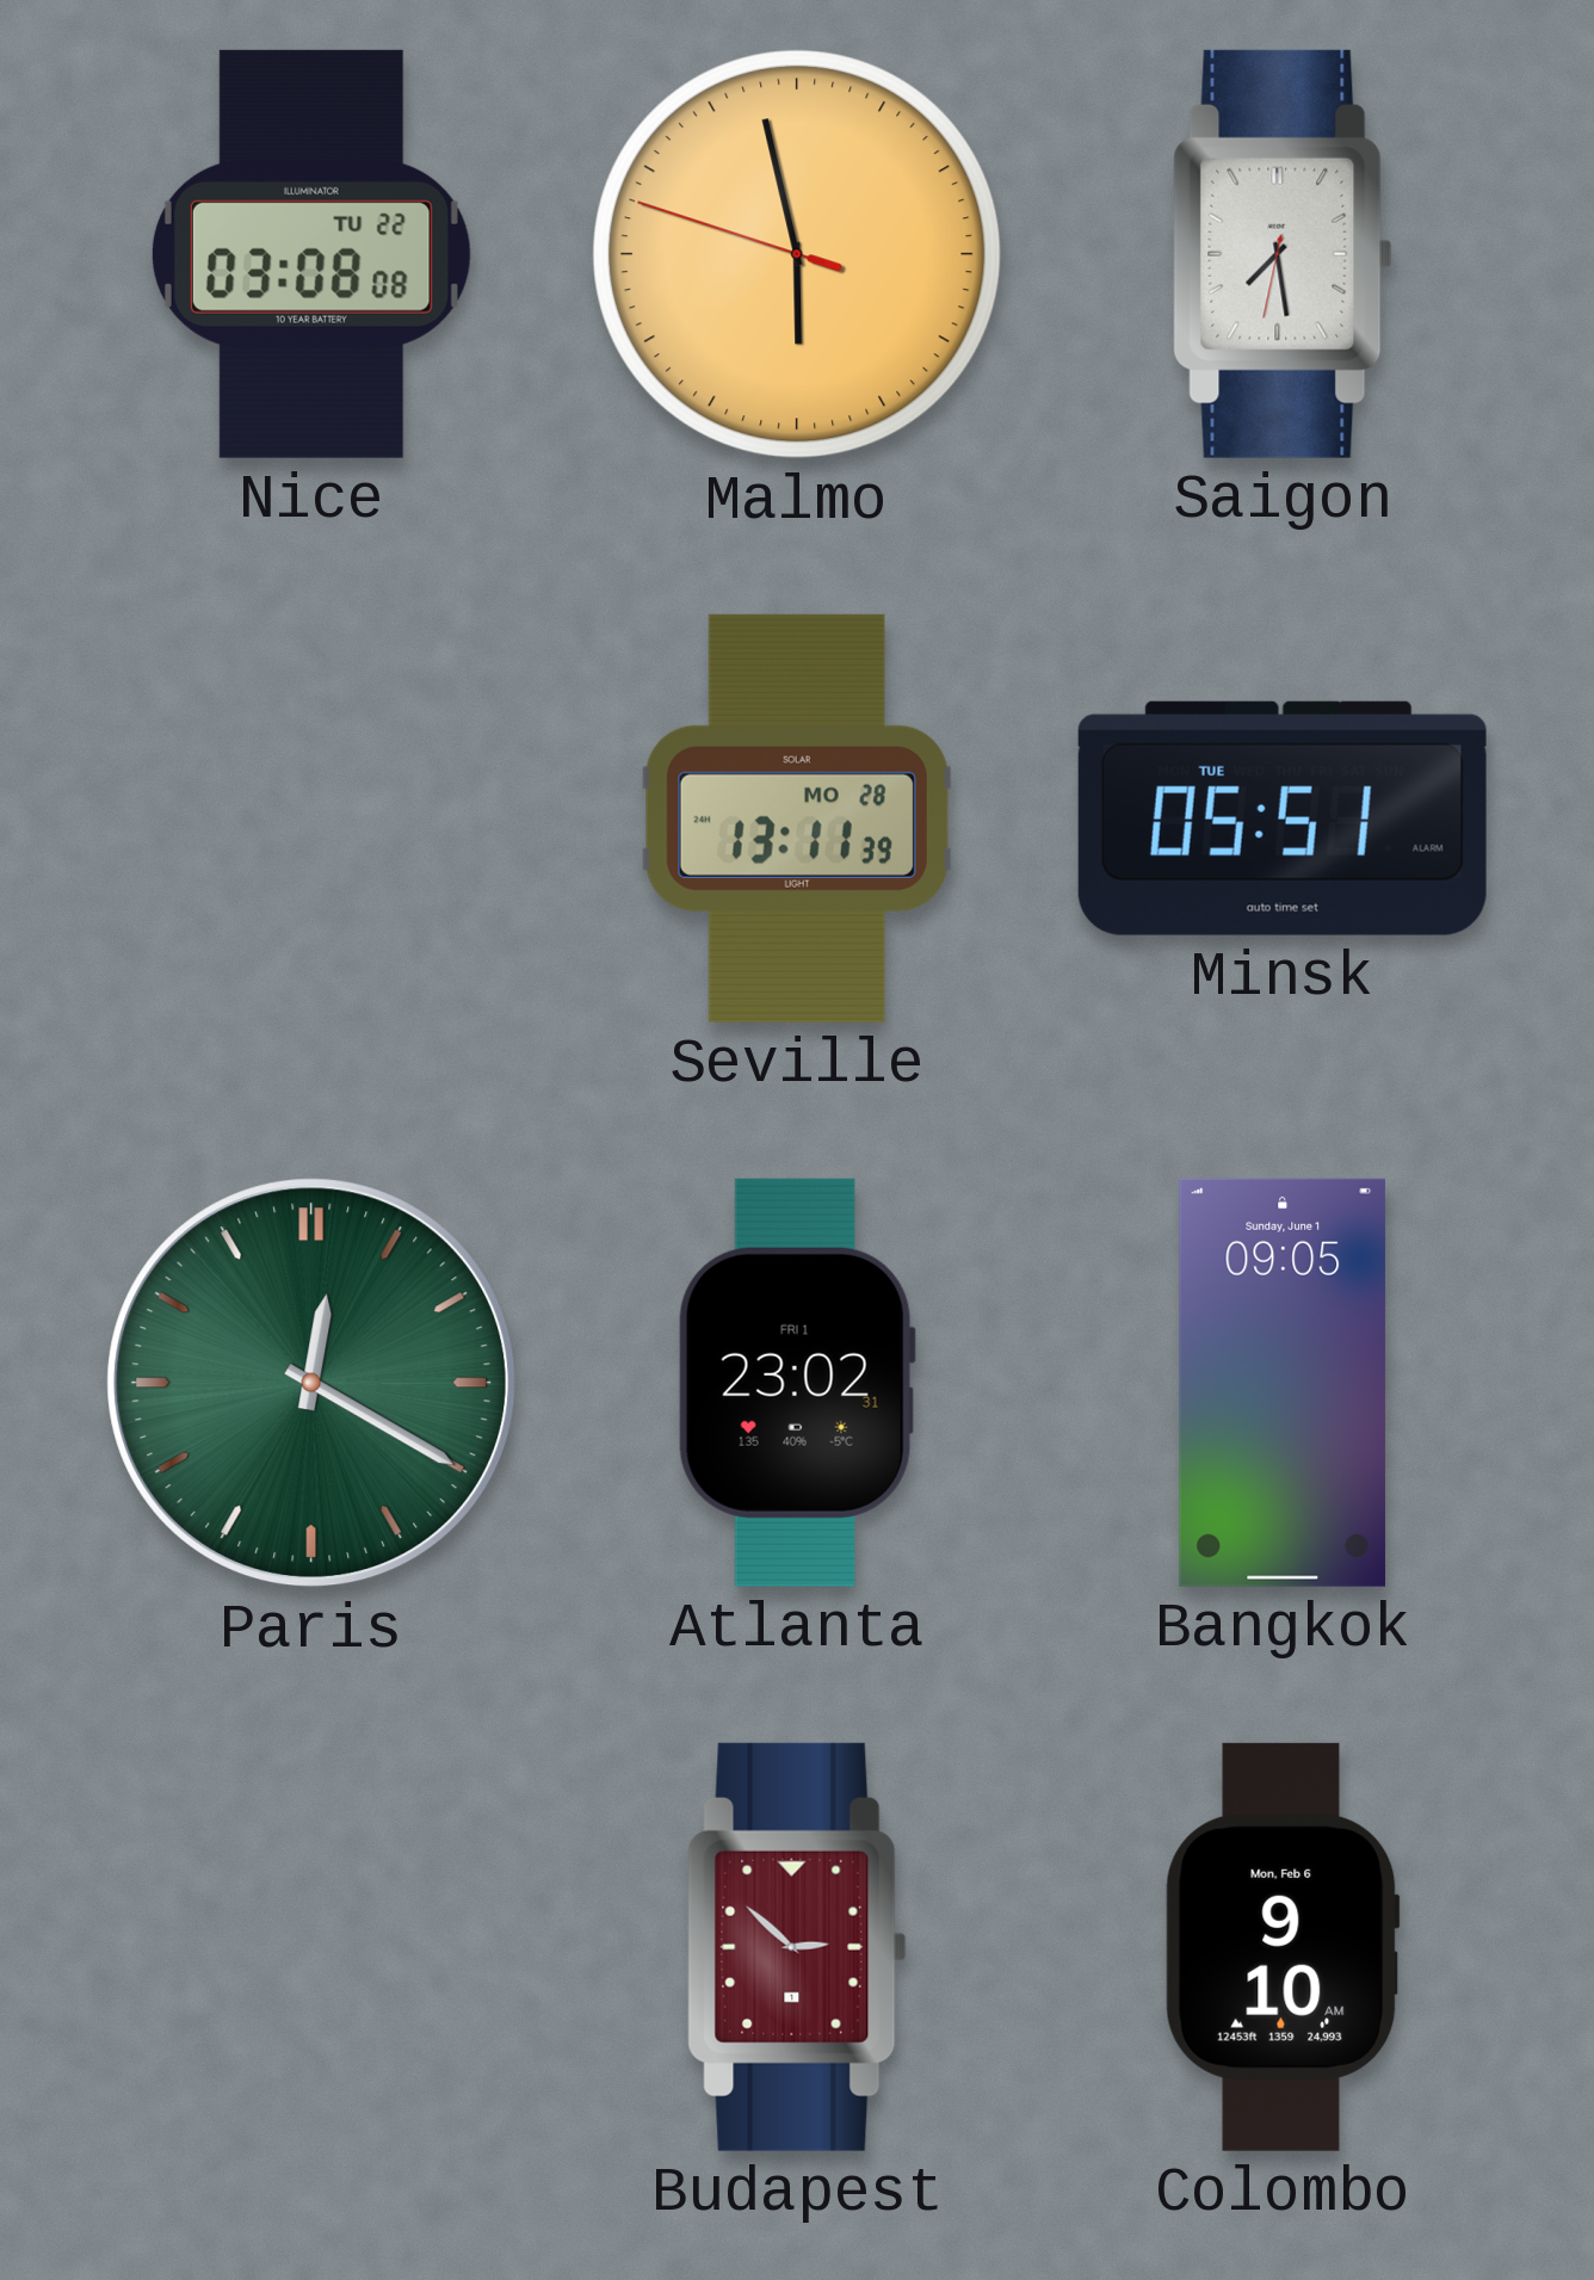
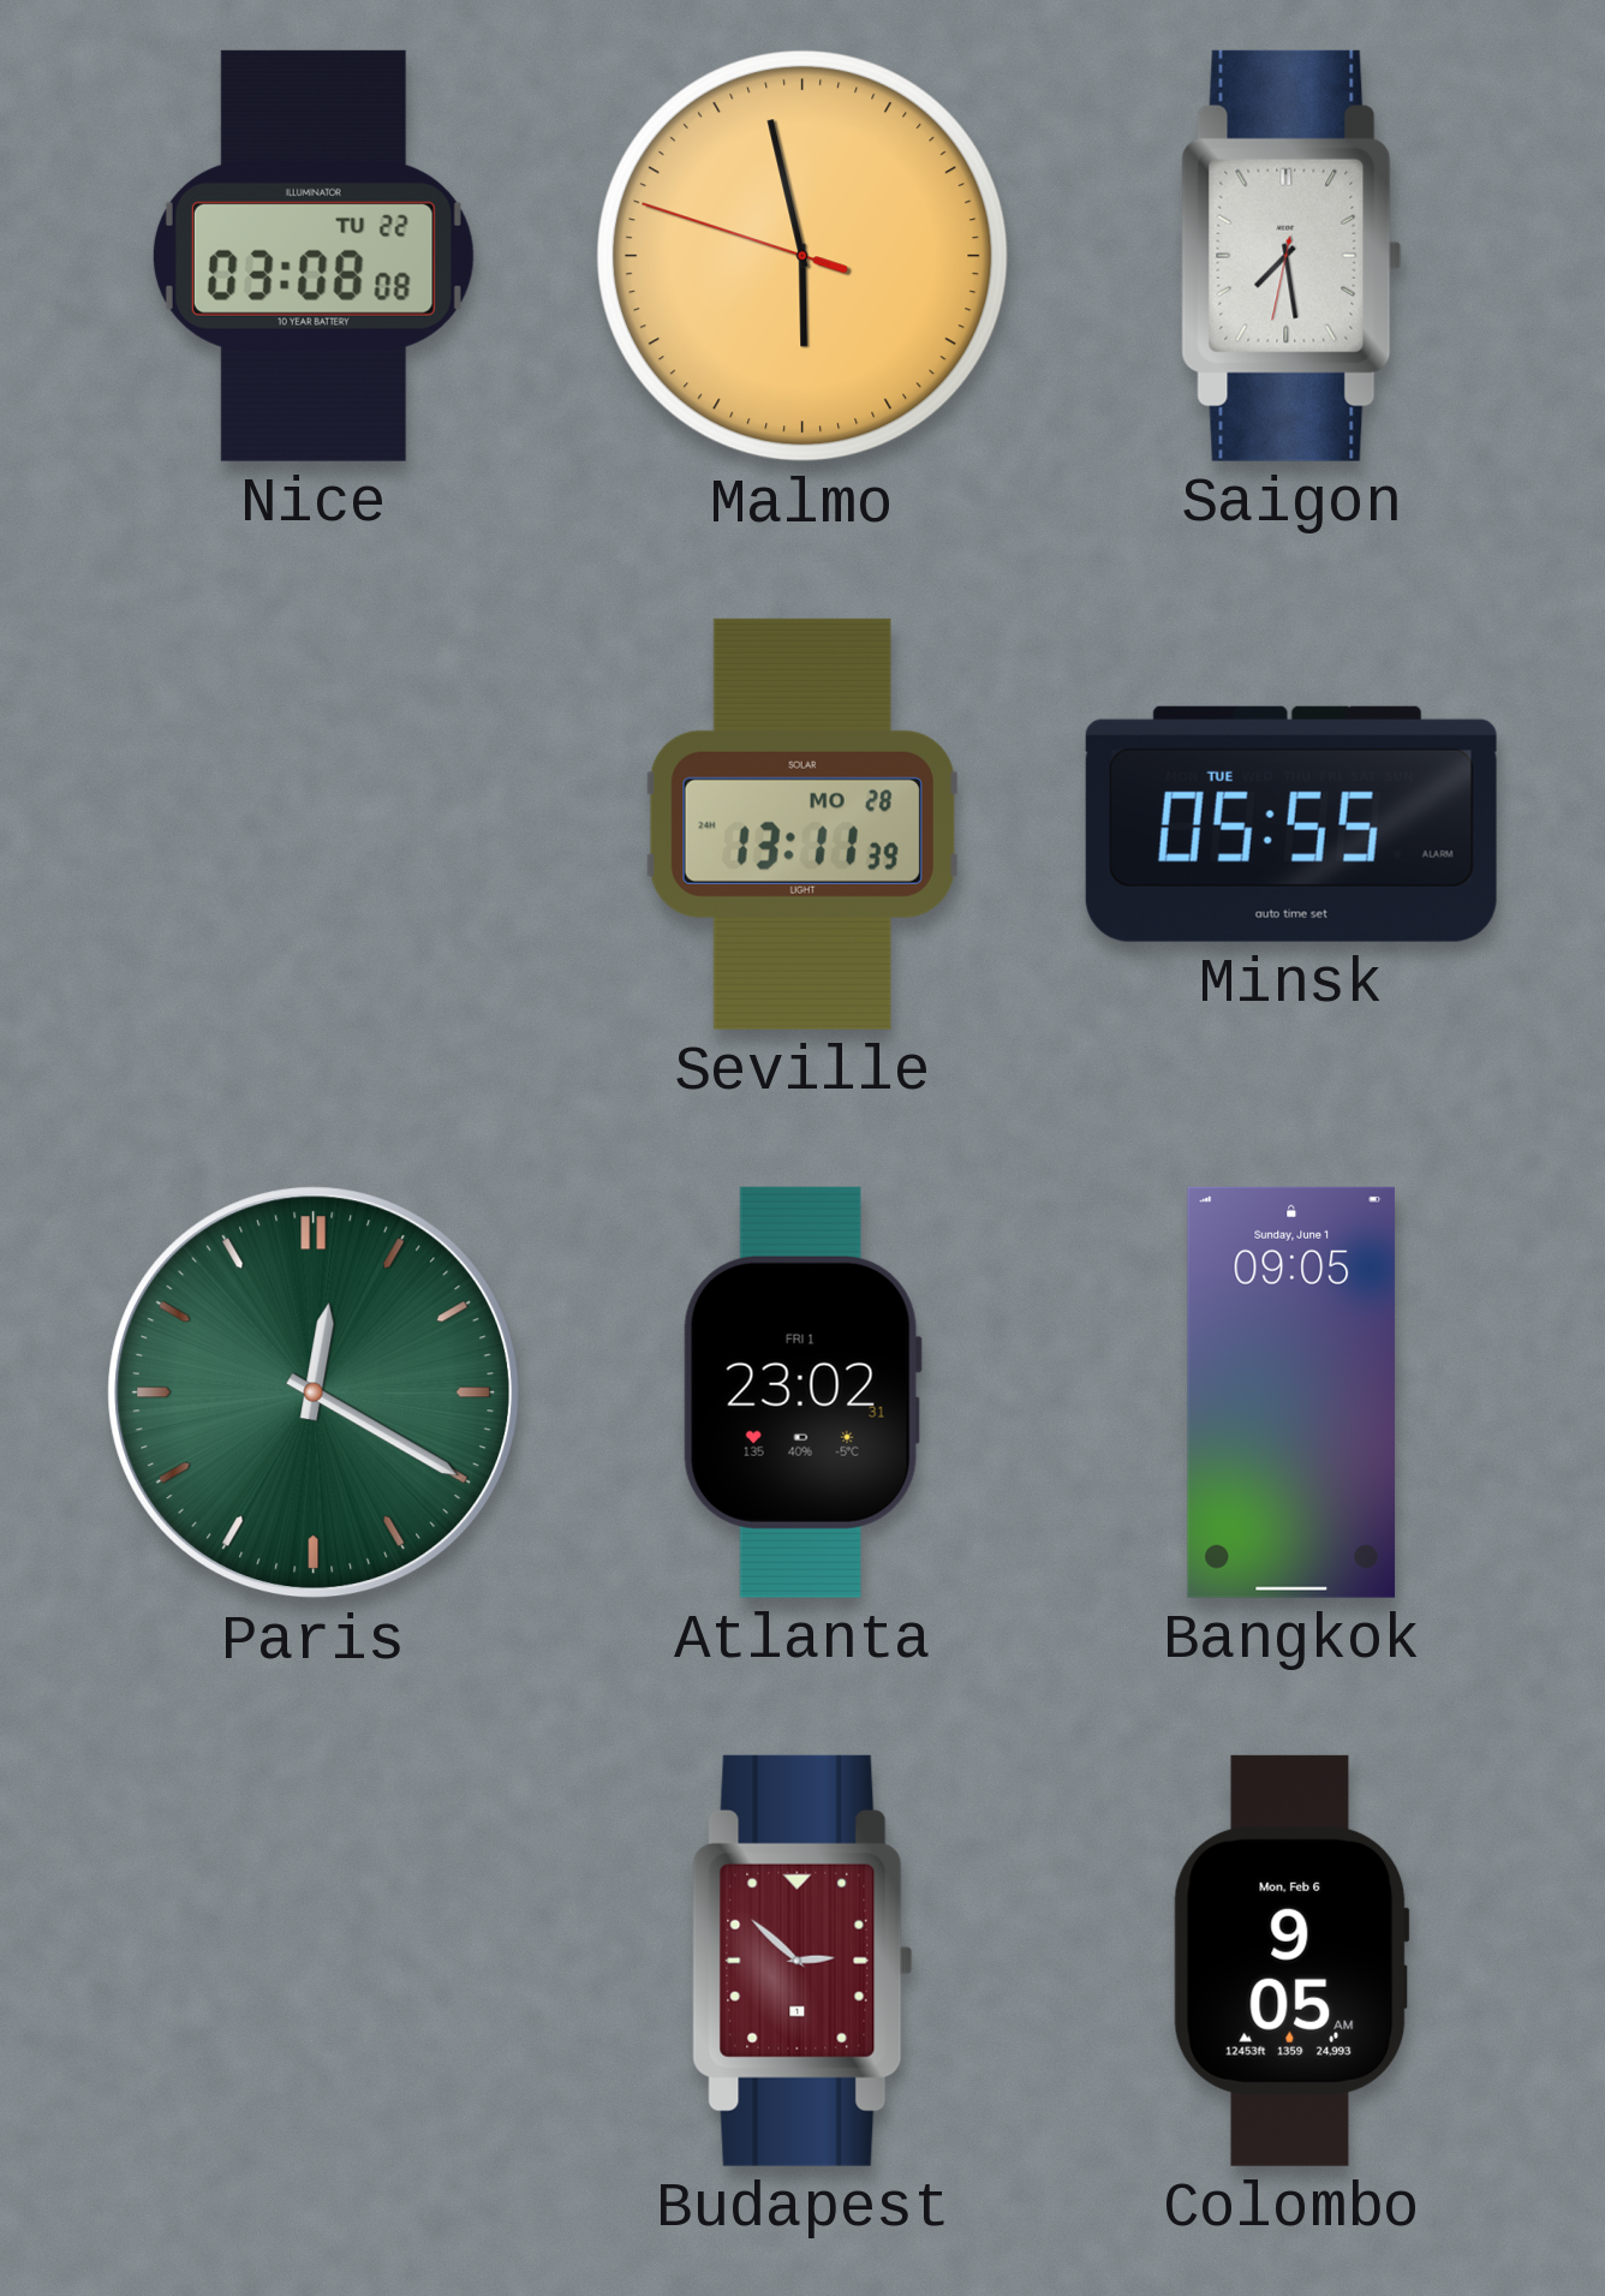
Minsk: 05:51 -> 05:55 (1291, 824)
Colombo: 9:10 -> 9:05 (1291, 1961)
